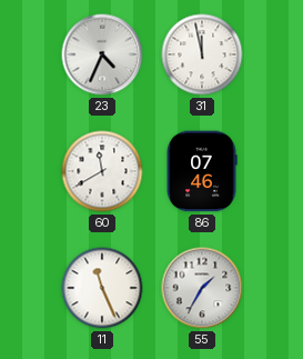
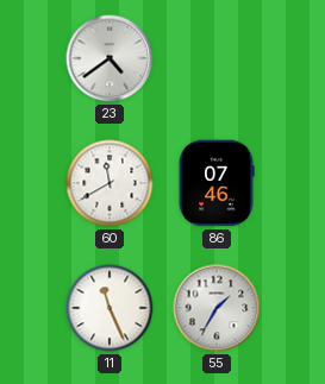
23: 4:34 -> 4:39 (110, 58)
31: 11:58 -> none (202, 54)
